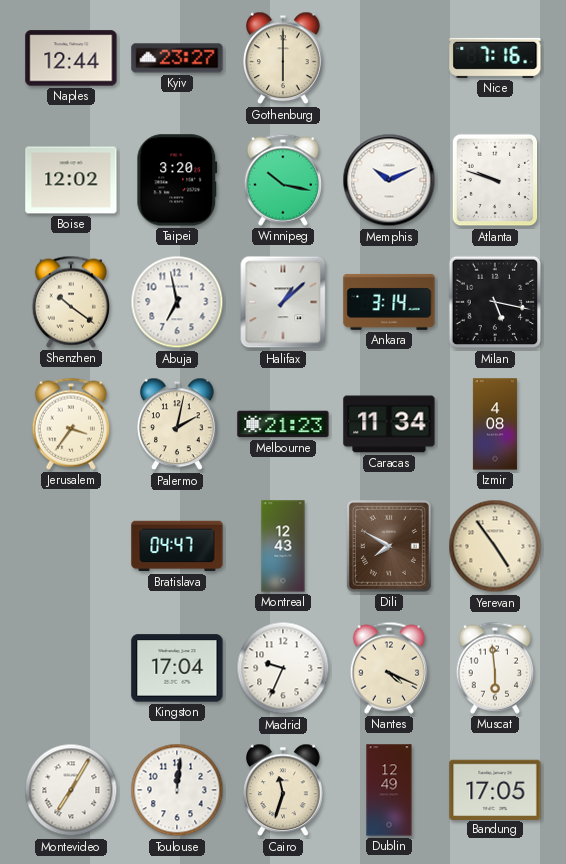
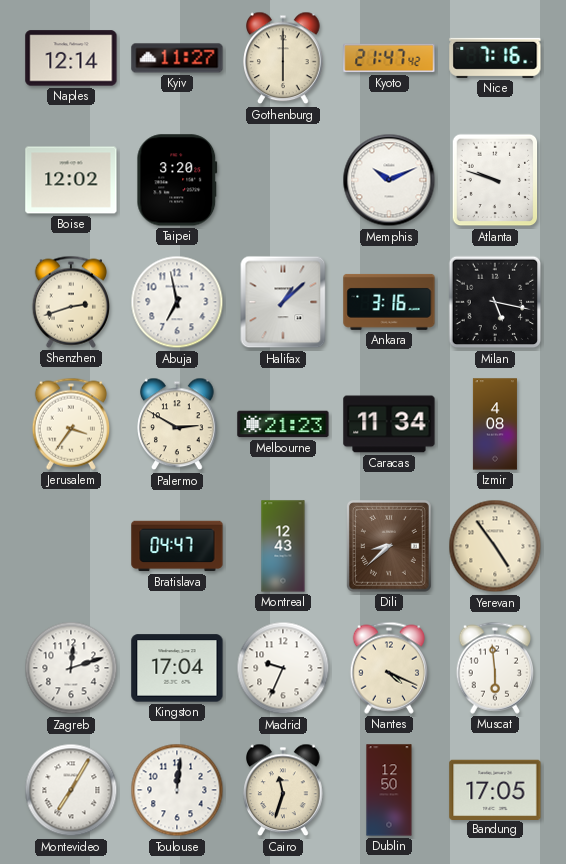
Naples: 12:44 -> 12:14 (71, 58)
Kyiv: 23:27 -> 11:27 (177, 58)
Kyoto: none -> 21:47 (389, 58)
Winnipeg: 10:17 -> none (282, 180)
Shenzhen: 10:21 -> 2:42 (70, 302)
Ankara: 3:14 -> 3:16 (389, 302)
Palermo: 2:02 -> 2:50 (177, 424)
Dili: 7:50 -> 8:38 (389, 547)
Zagreb: none -> 12:12 (71, 668)
Dublin: 12:49 -> 12:50 (389, 790)
